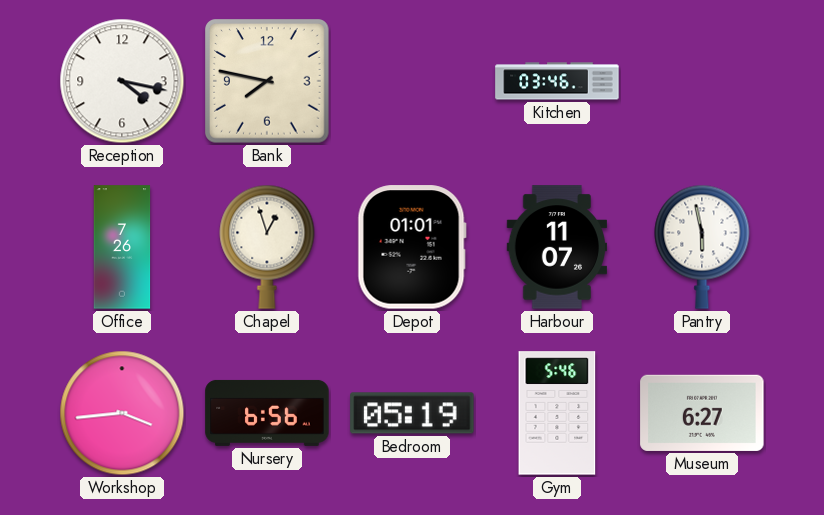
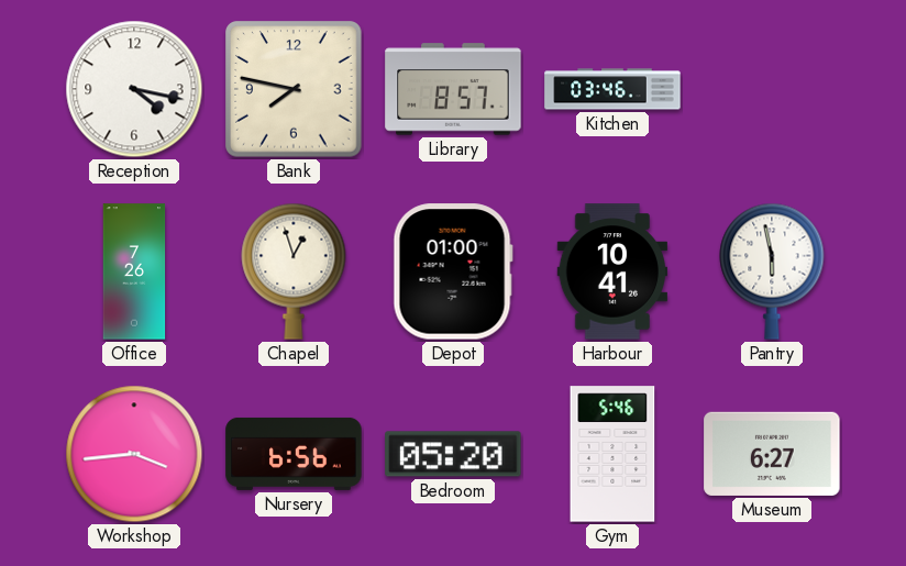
Library: none -> 8:57 (453, 89)
Depot: 01:01 -> 01:00 (453, 271)
Harbour: 11:07 -> 10:41 (612, 271)
Bedroom: 05:19 -> 05:20 (453, 454)
